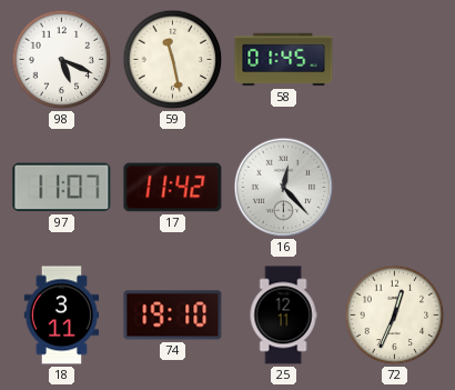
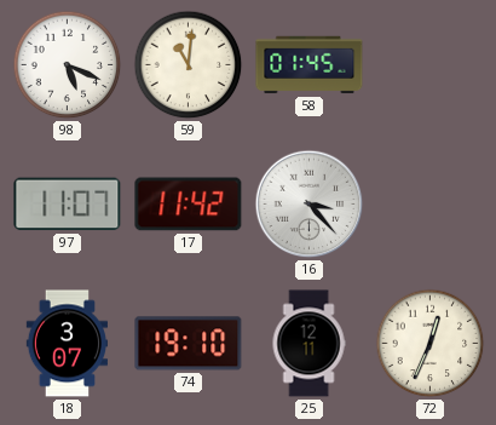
59: 11:28 -> 11:01 (189, 65)
16: 12:23 -> 3:23 (310, 205)
18: 3:11 -> 3:07 (68, 344)
